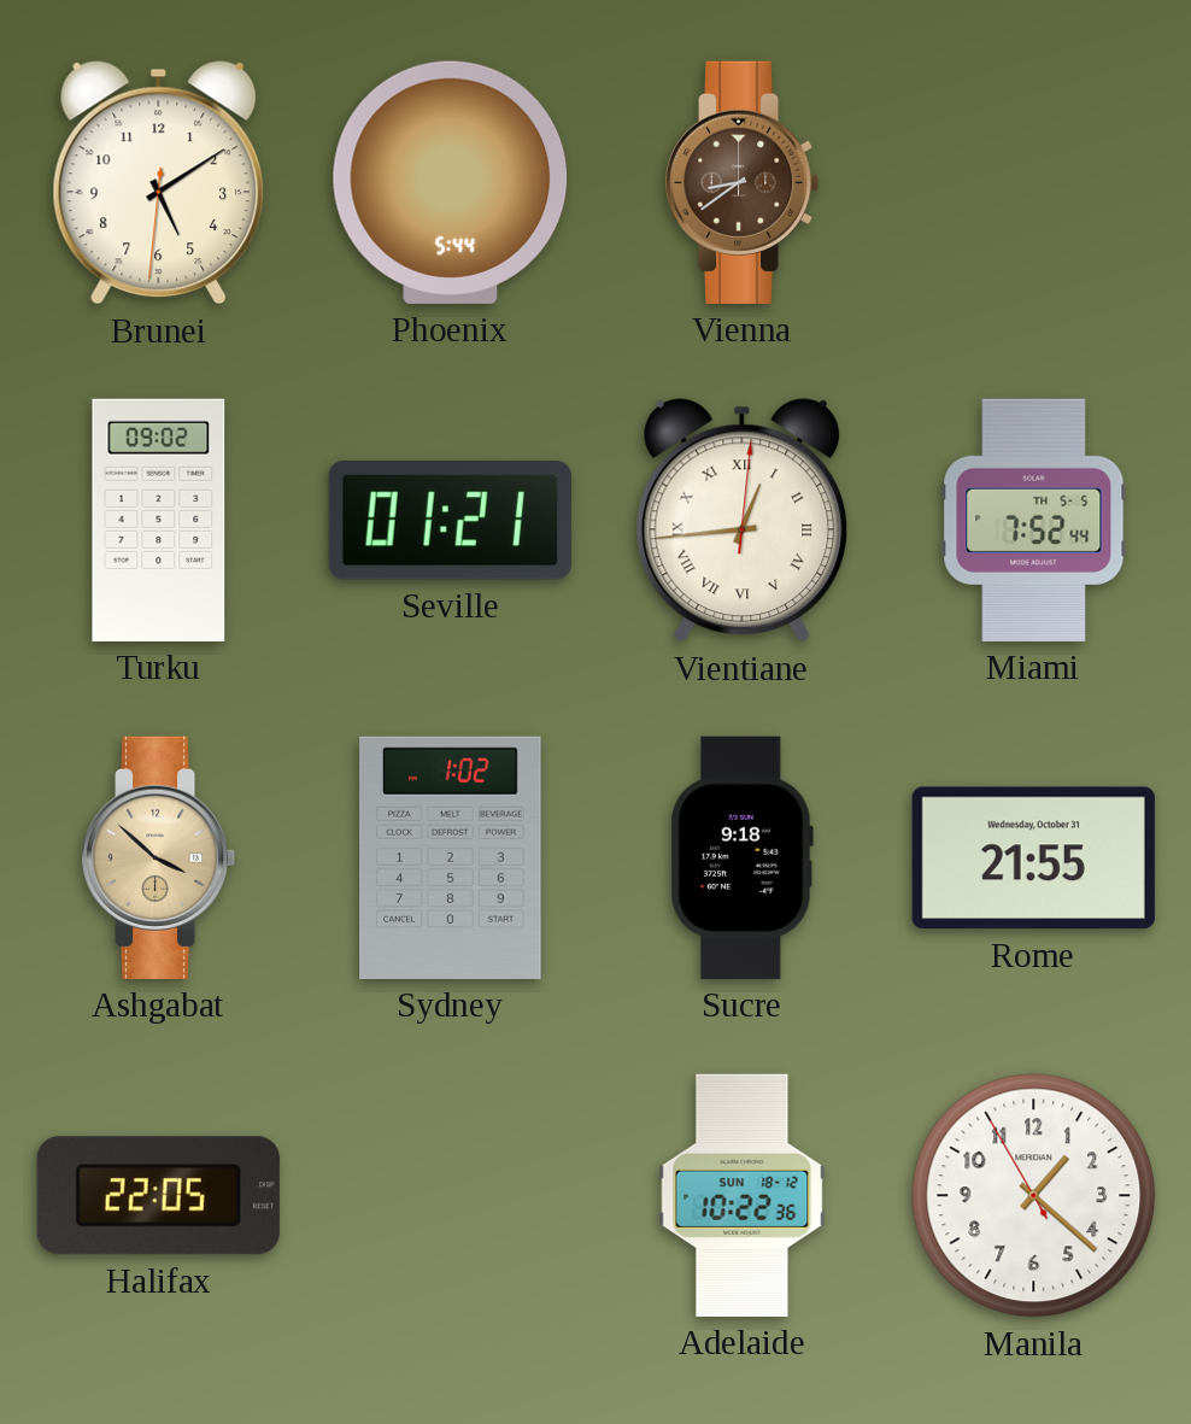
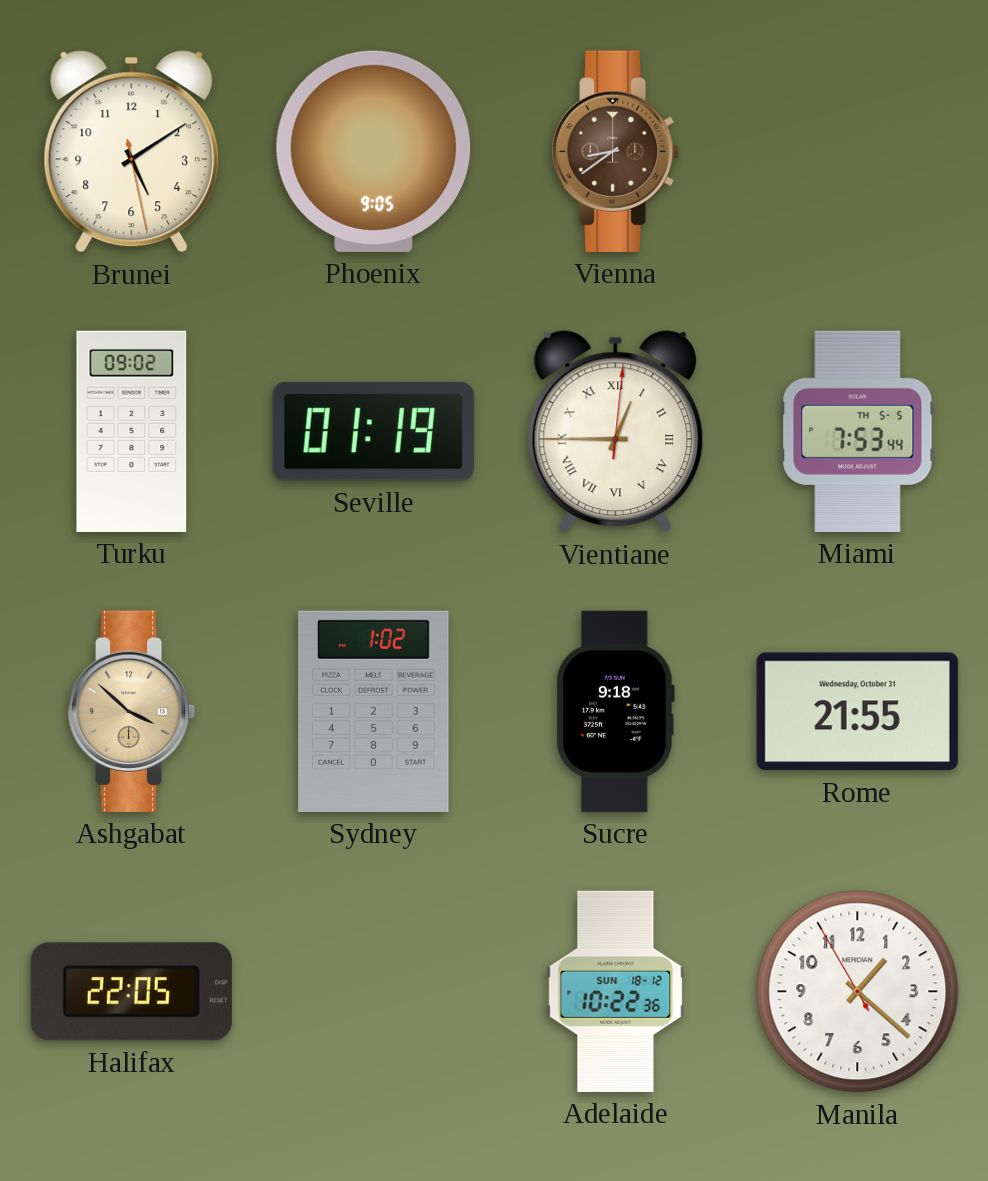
Brunei: 5:09:31 -> 5:09:28 (132, 152)
Phoenix: 5:44 -> 9:05 (374, 151)
Seville: 01:21 -> 01:19 (373, 432)
Vientiane: 12:44 -> 12:45 (616, 432)
Miami: 7:52 -> 7:53 (858, 431)
